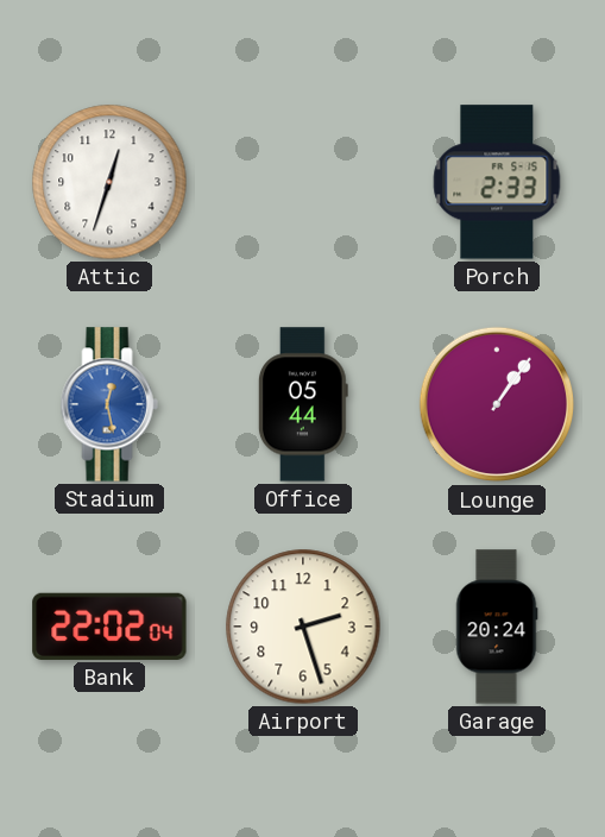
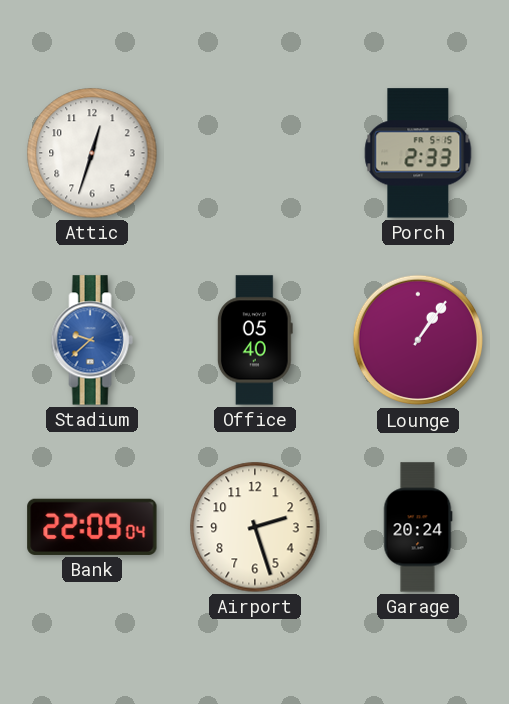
Stadium: 12:28 -> 9:38 (92, 340)
Office: 05:44 -> 05:40 (255, 340)
Bank: 22:02 -> 22:09 (92, 527)
